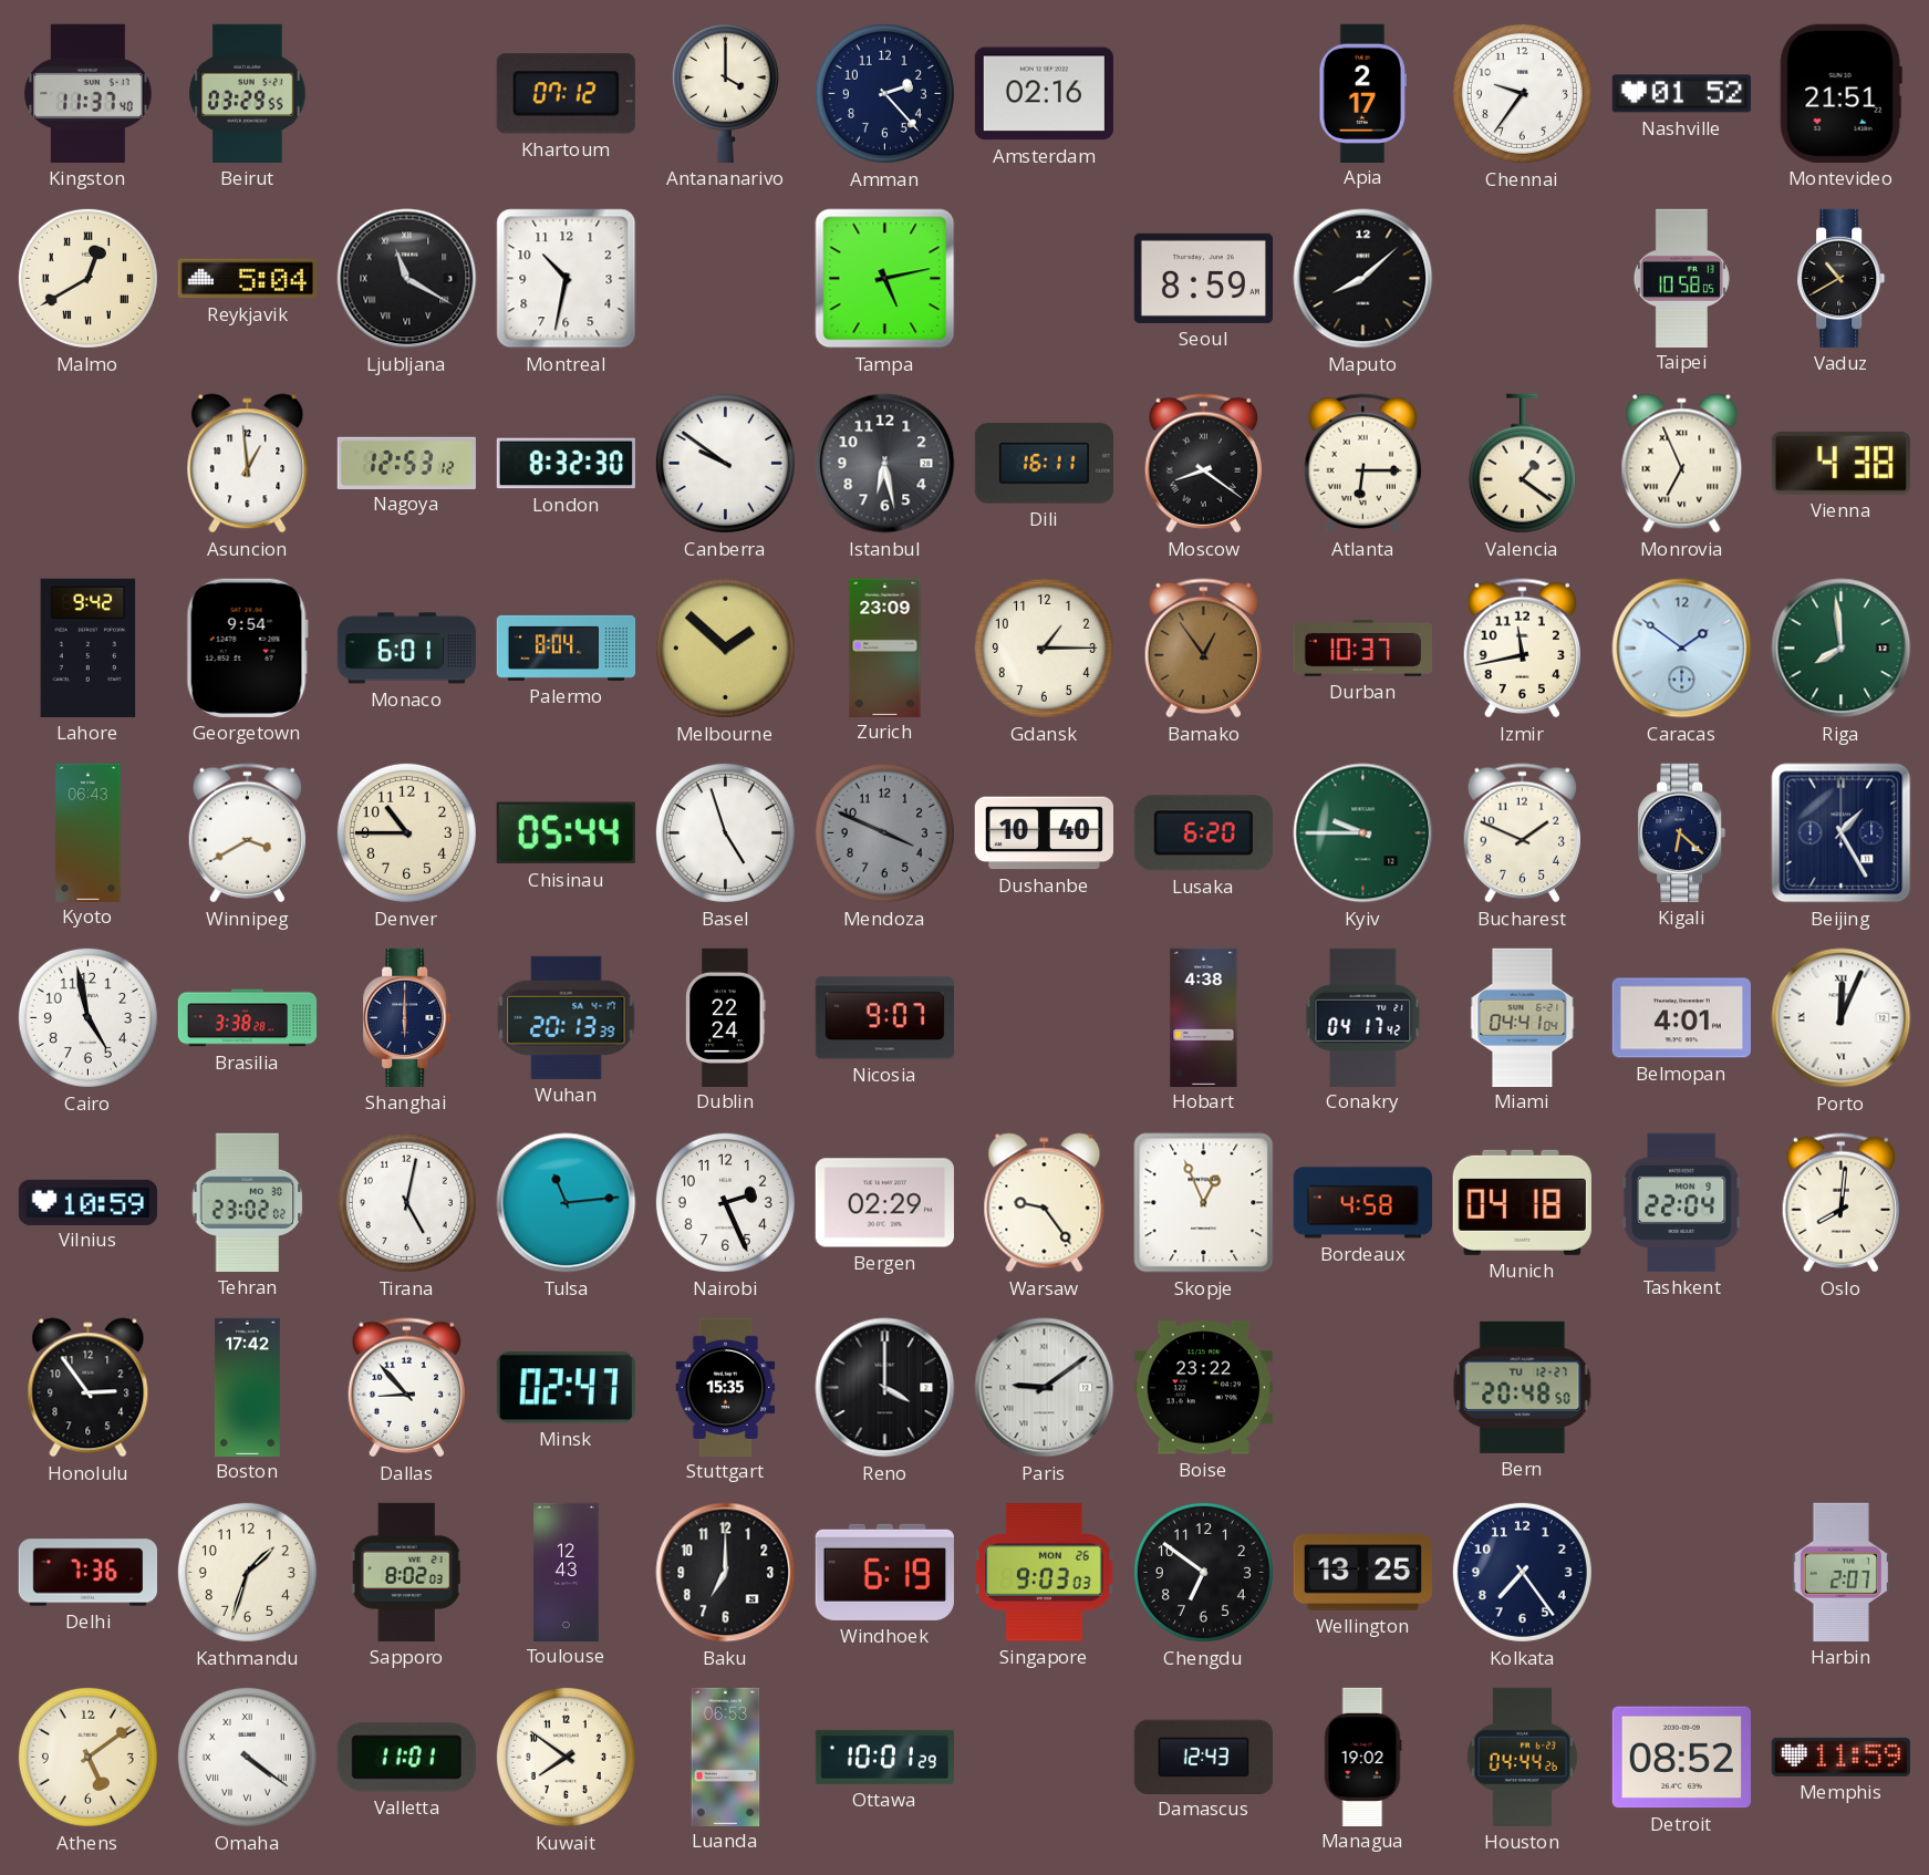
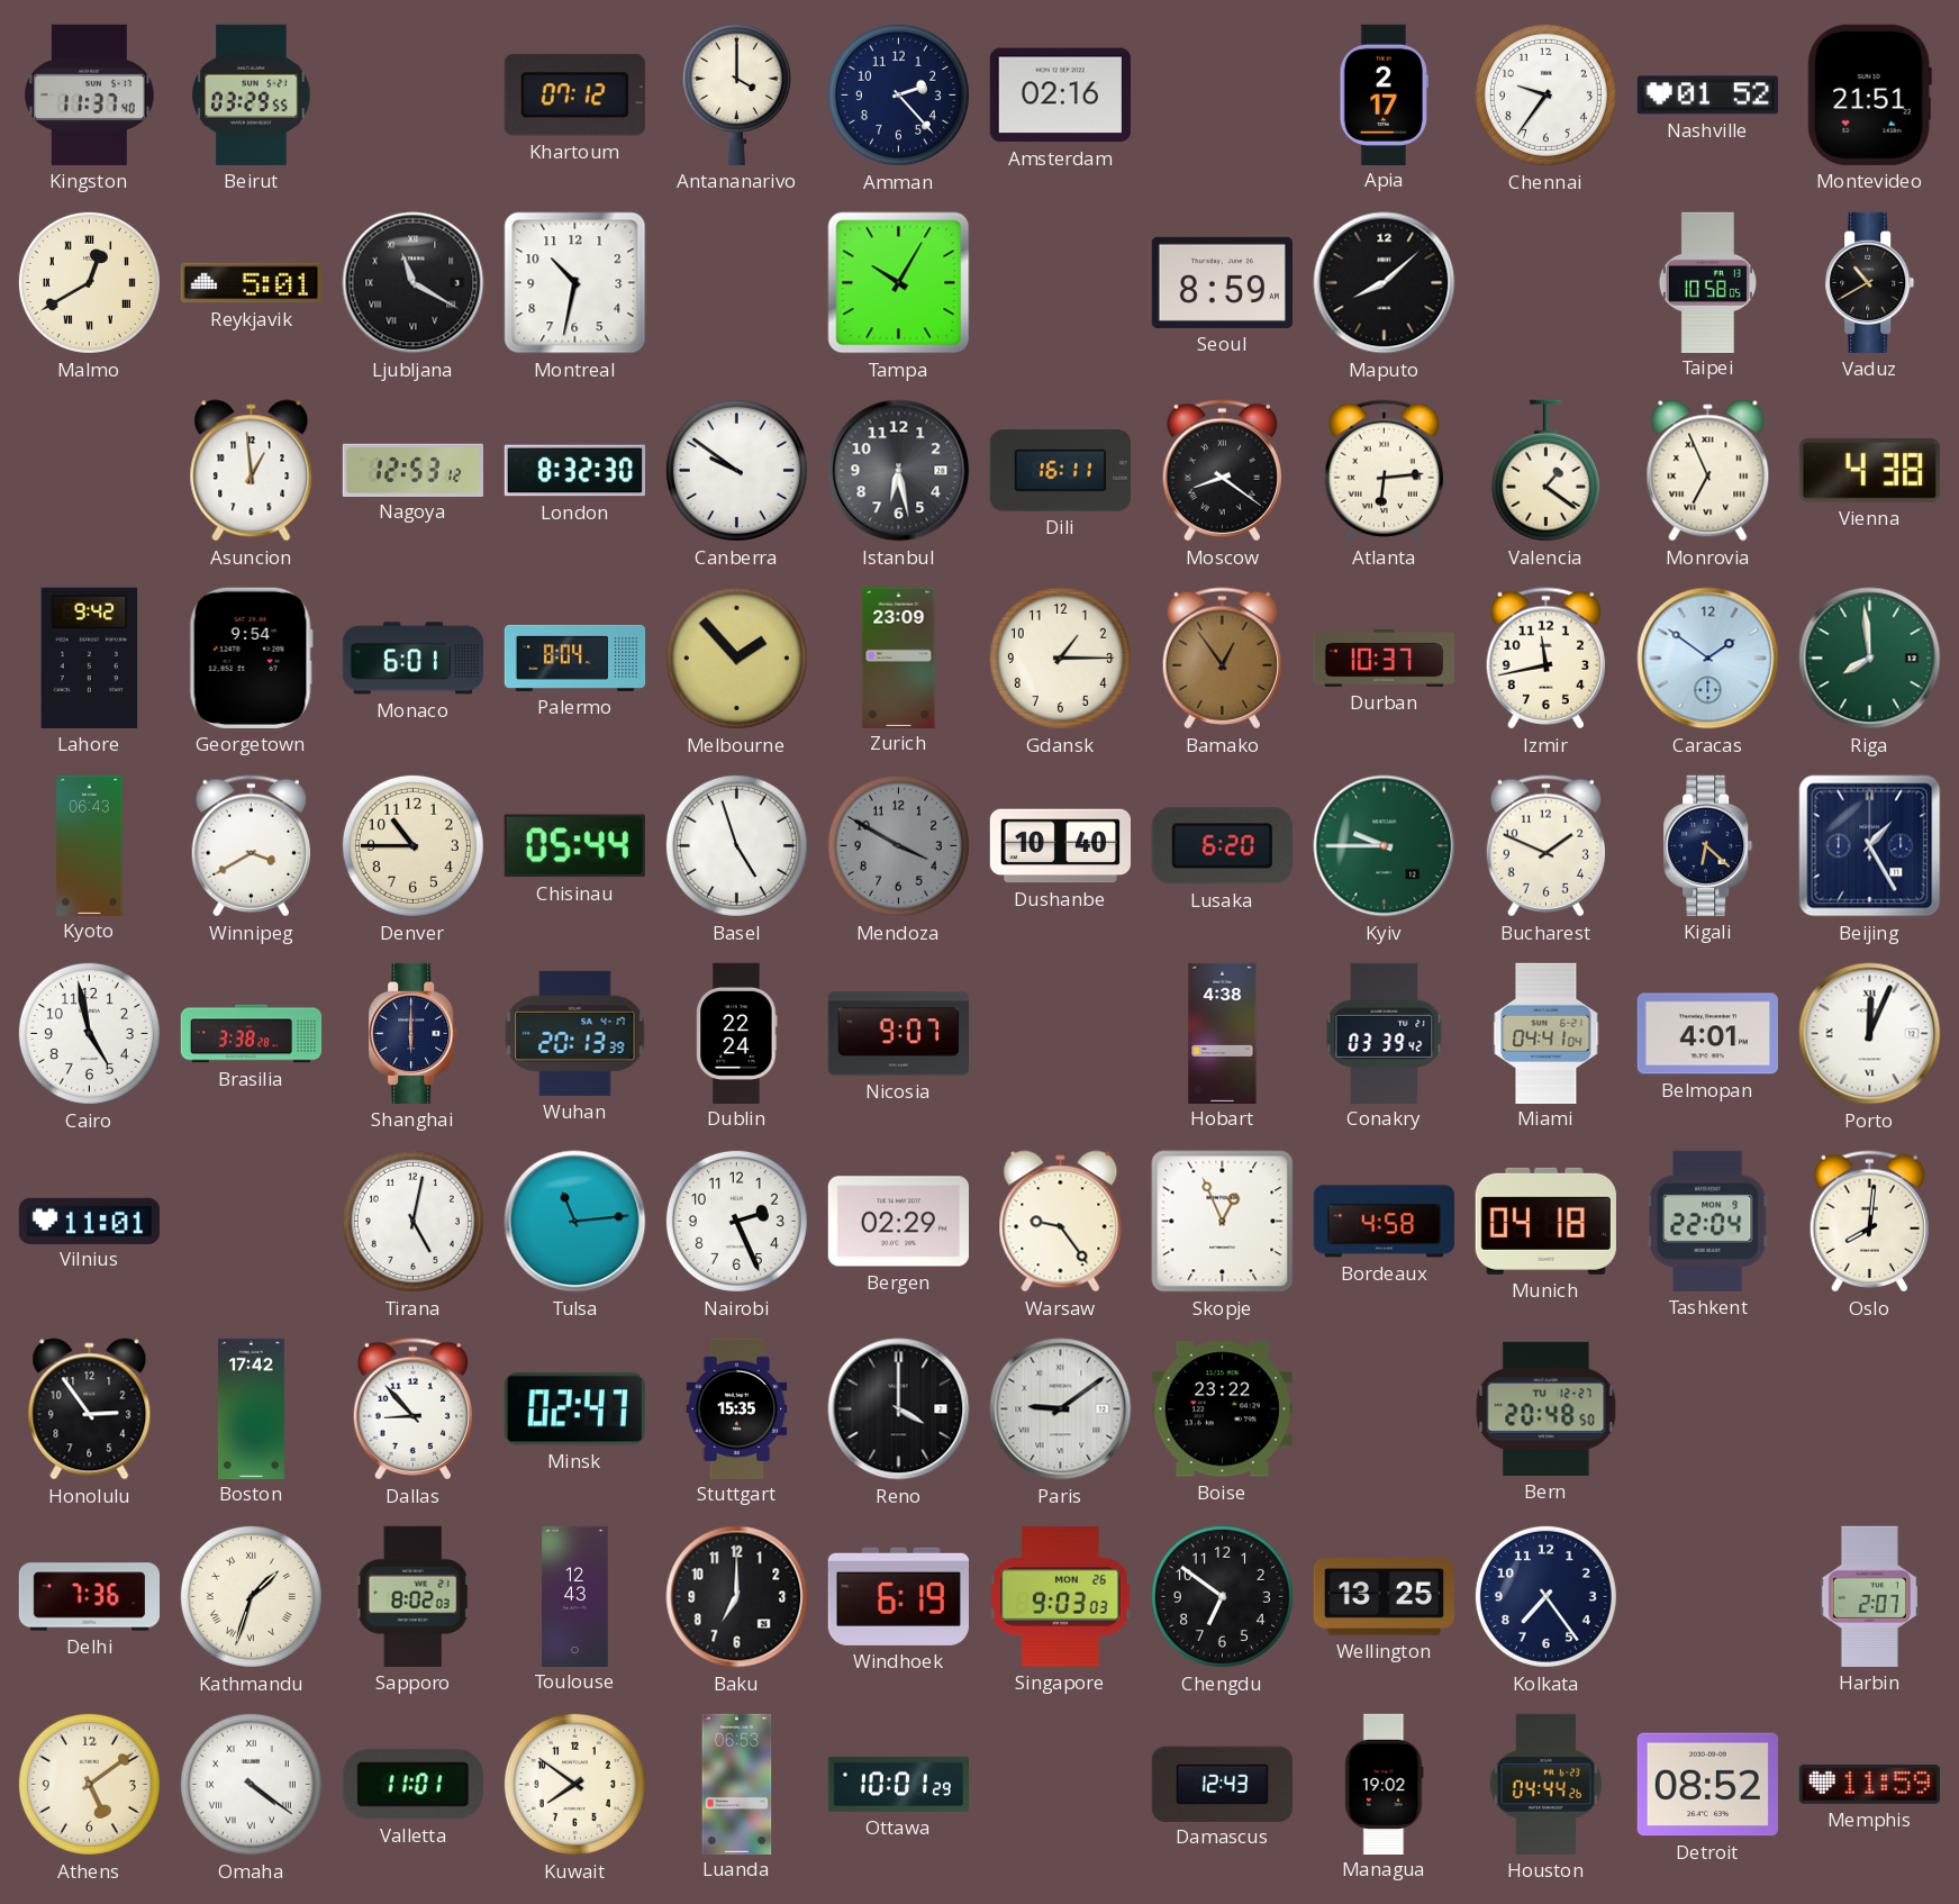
Reykjavik: 5:04 -> 5:01 (251, 283)
Tampa: 5:13 -> 10:05 (899, 283)
Atlanta: 6:15 -> 6:14 (1384, 471)
Melbourne: 1:52 -> 1:53 (736, 658)
Mendoza: 3:49 -> 3:50 (898, 845)
Conakry: 04:17 -> 03:39 (1385, 1033)
Vilnius: 10:59 -> 11:01 (89, 1221)
Tehran: 23:02 -> none (248, 1202)
Kathmandu numerals: Arabic -> Roman (251, 1596)
